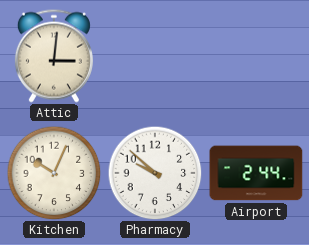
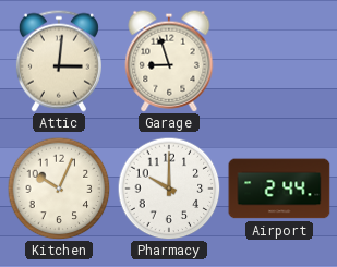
Garage: none -> 8:57 (169, 61)
Pharmacy: 9:52 -> 10:00 (169, 189)
